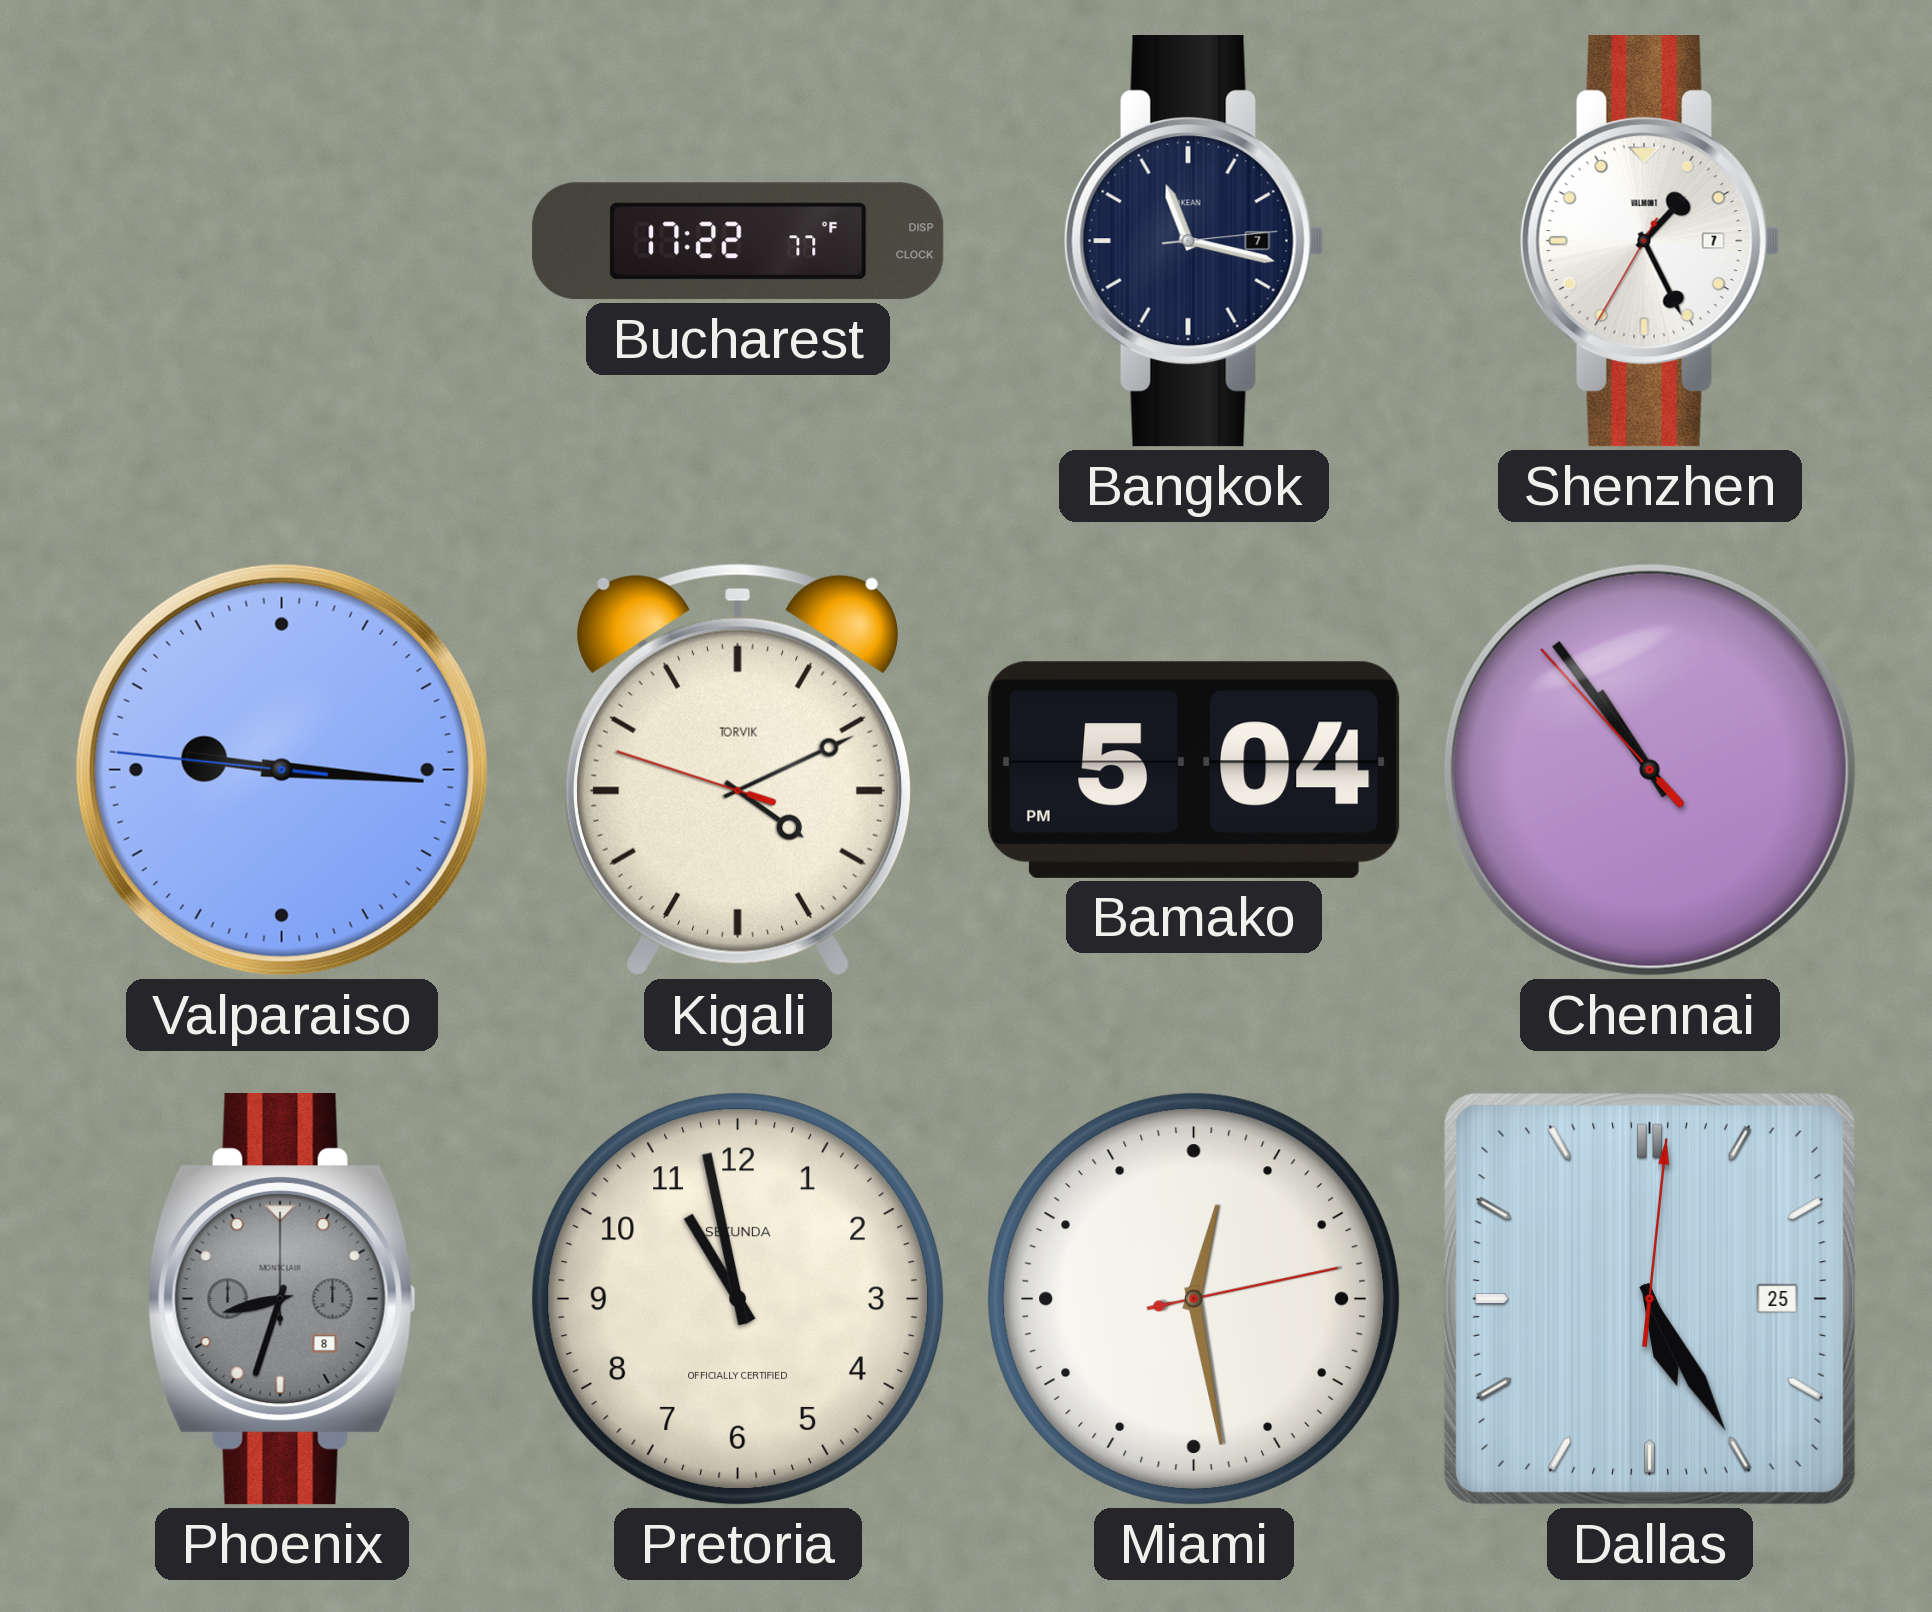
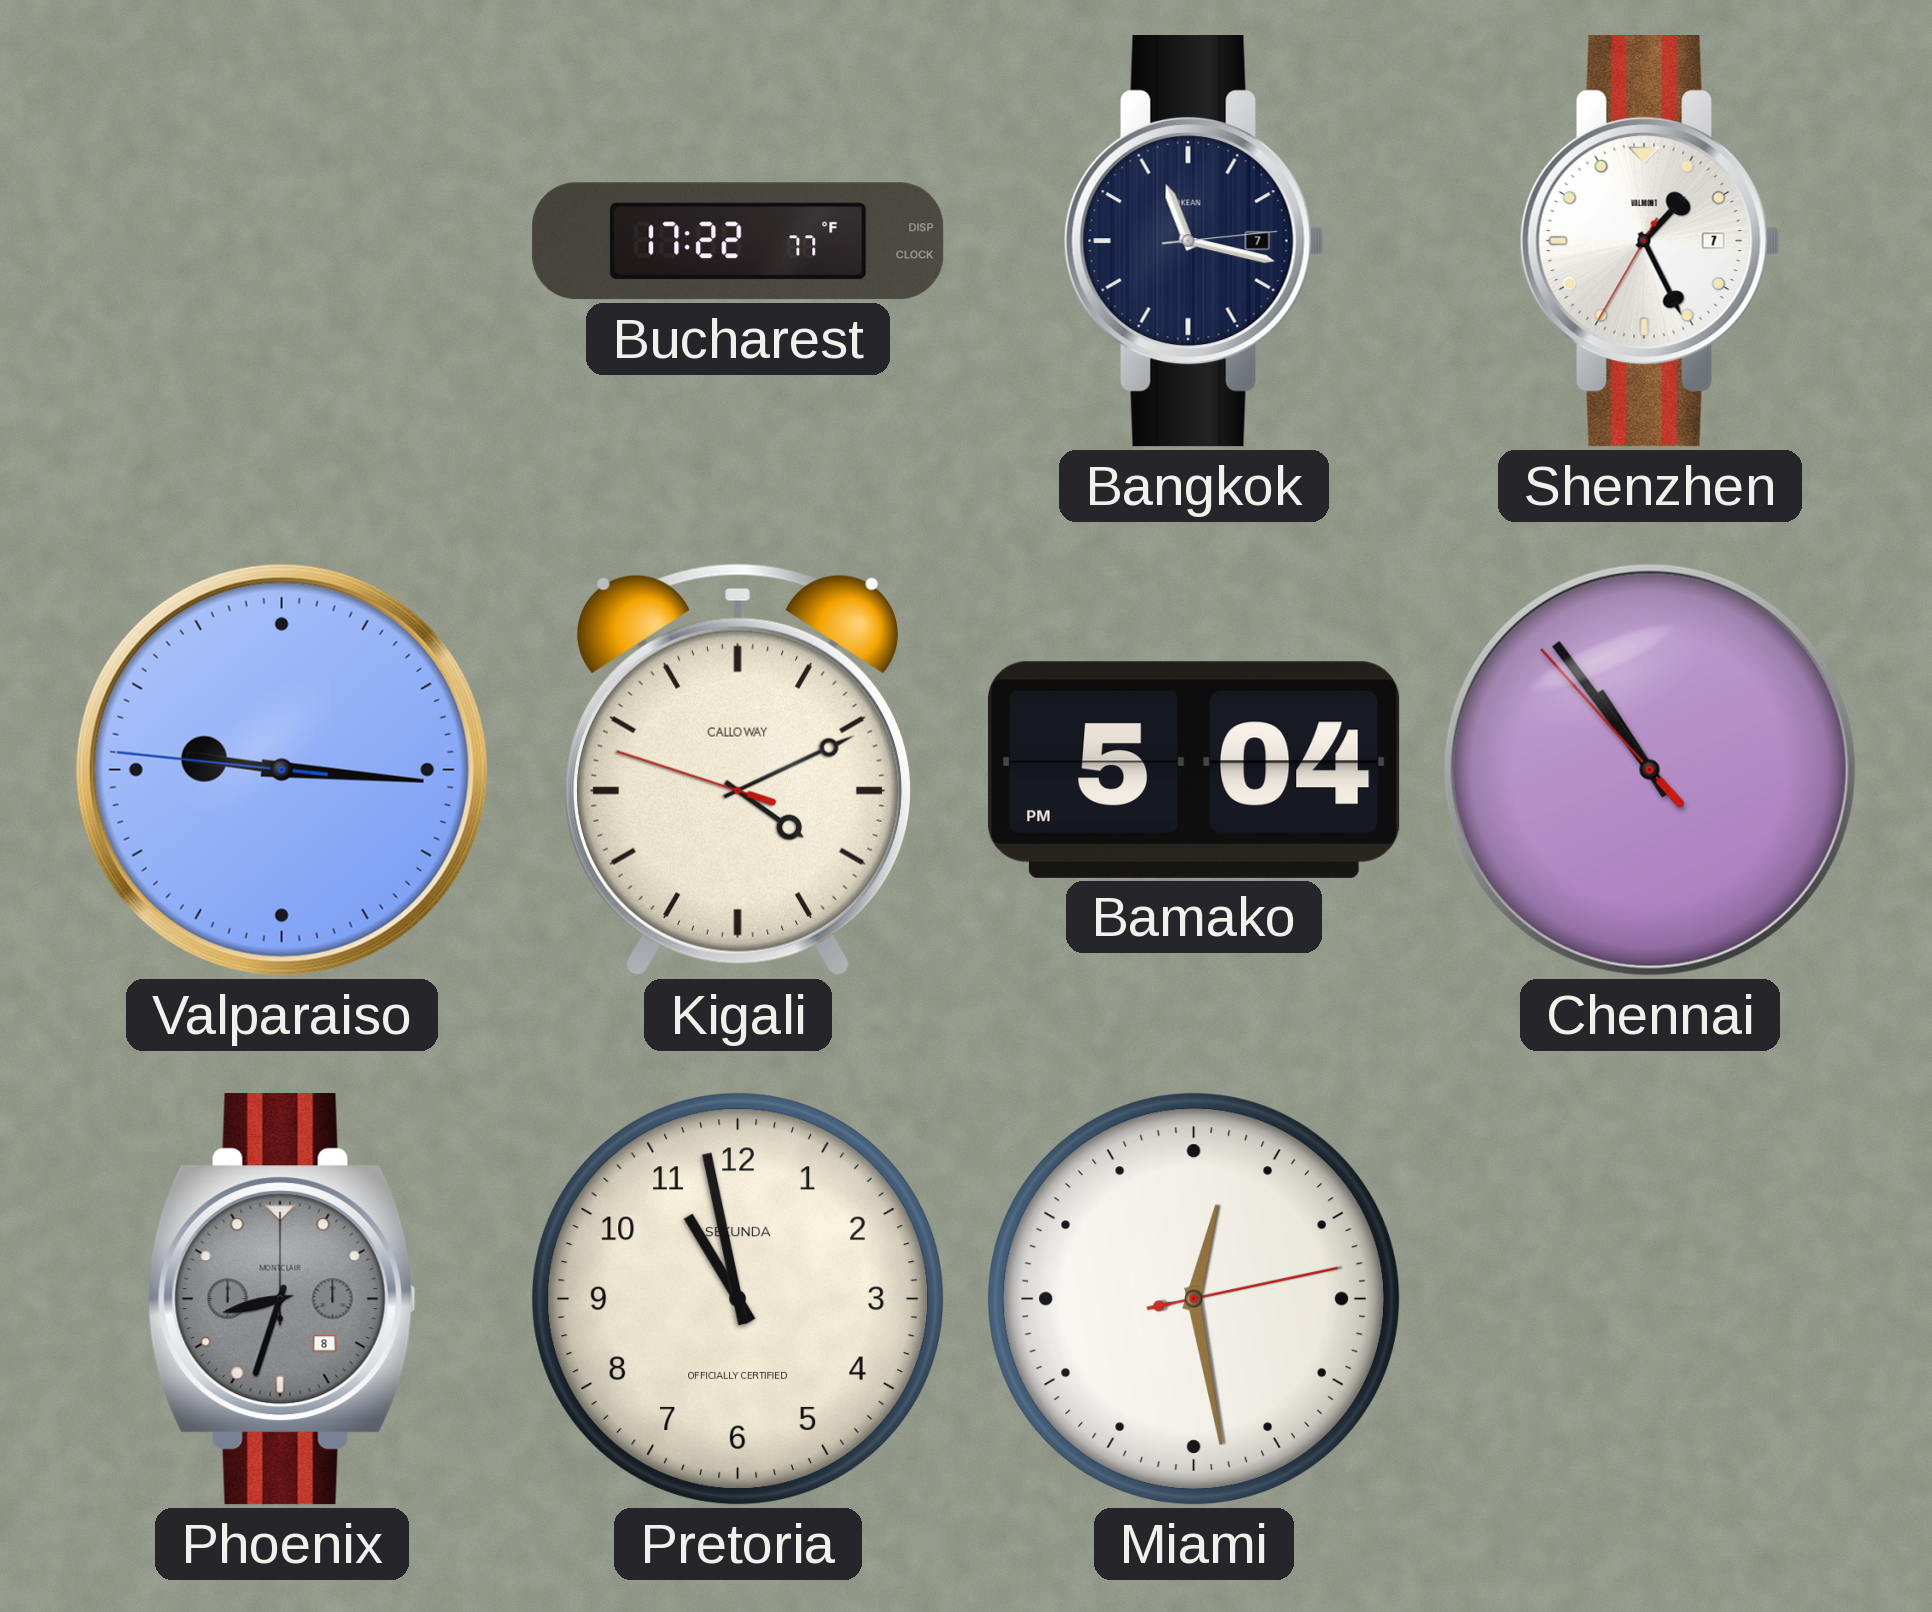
Kigali brand: TORVIK -> CALLOWAY (738, 770)
Dallas: 5:25 -> none (1650, 1299)
